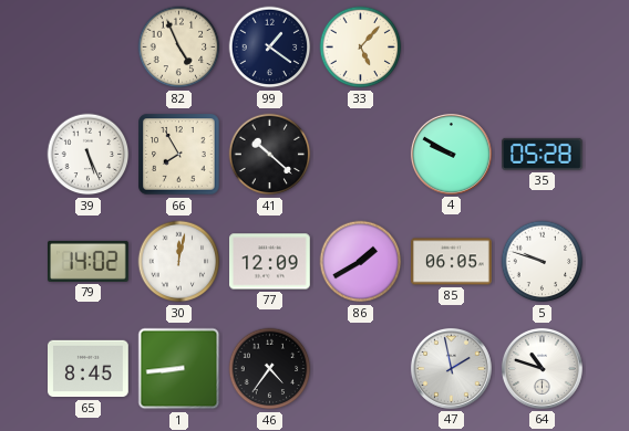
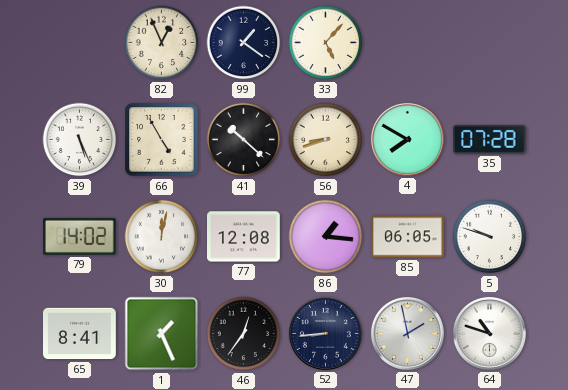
82: 4:56 -> 12:56 (162, 43)
66: 7:55 -> 4:55 (162, 140)
56: none -> 8:42 (326, 140)
4: 9:50 -> 7:50 (407, 139)
35: 05:28 -> 07:28 (490, 139)
77: 12:09 -> 12:08 (244, 237)
86: 1:40 -> 1:16 (326, 237)
65: 8:45 -> 8:41 (80, 334)
1: 8:44 -> 1:26 (162, 334)
46: 4:36 -> 12:36 (244, 334)
52: none -> 8:44 (325, 333)
